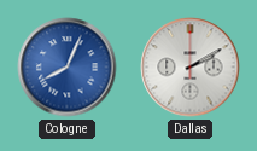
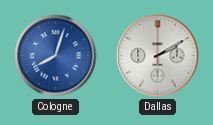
Cologne: 8:04 -> 8:03 (56, 56)
